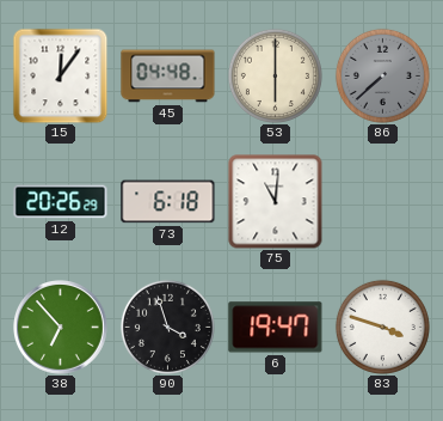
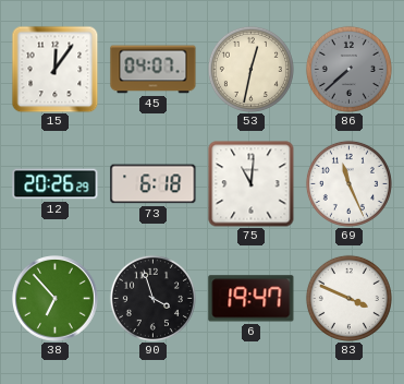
45: 04:48 -> 04:07 (154, 70)
53: 6:00 -> 12:32 (250, 69)
69: none -> 11:26 (348, 183)
83: 3:48 -> 3:49 (348, 298)
